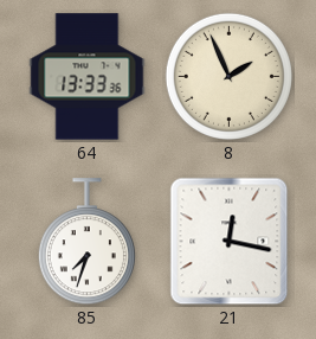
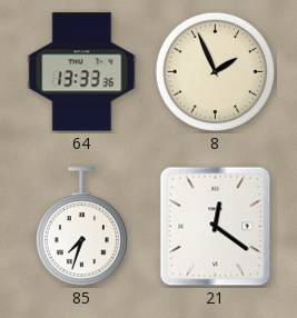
21: 12:17 -> 12:21 (216, 227)
